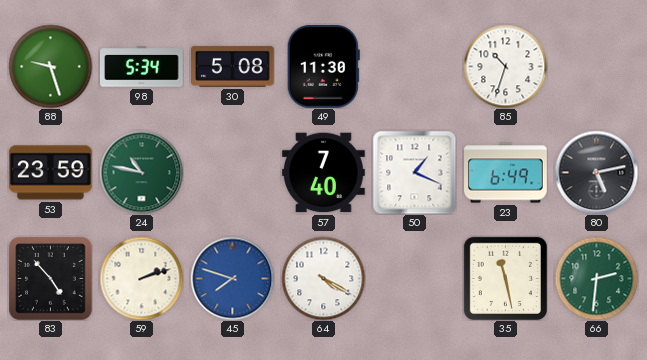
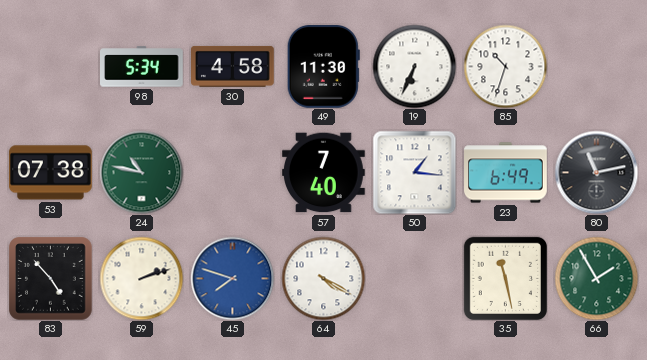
88: 9:27 -> none (50, 66)
30: 5:08 -> 4:58 (233, 66)
19: none -> 6:34 (414, 66)
53: 23:59 -> 07:38 (51, 173)
50: 1:19 -> 1:16 (414, 172)
80: 5:13 -> 11:13 (596, 172)
66: 2:31 -> 1:55 (596, 278)
